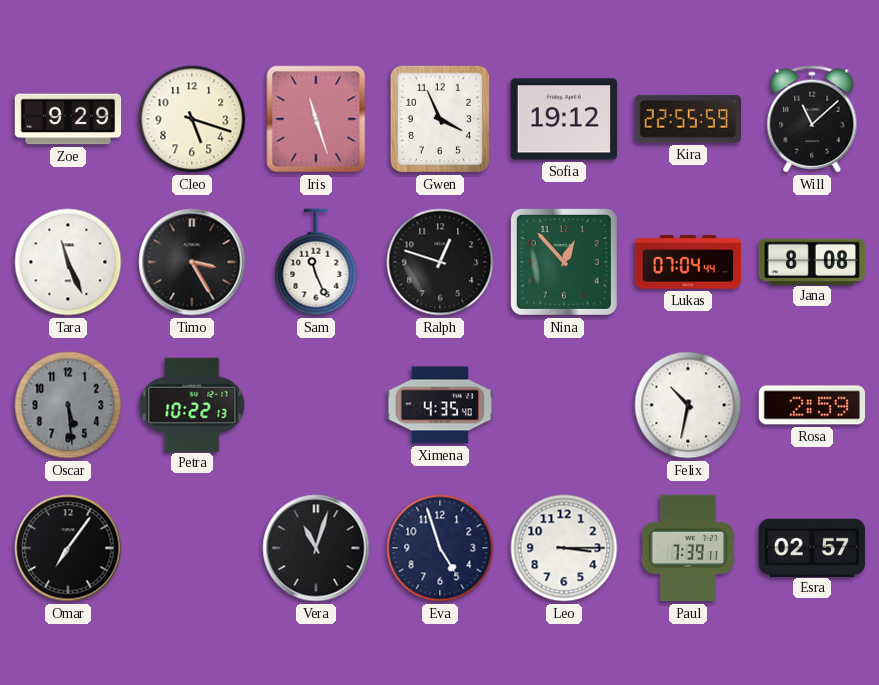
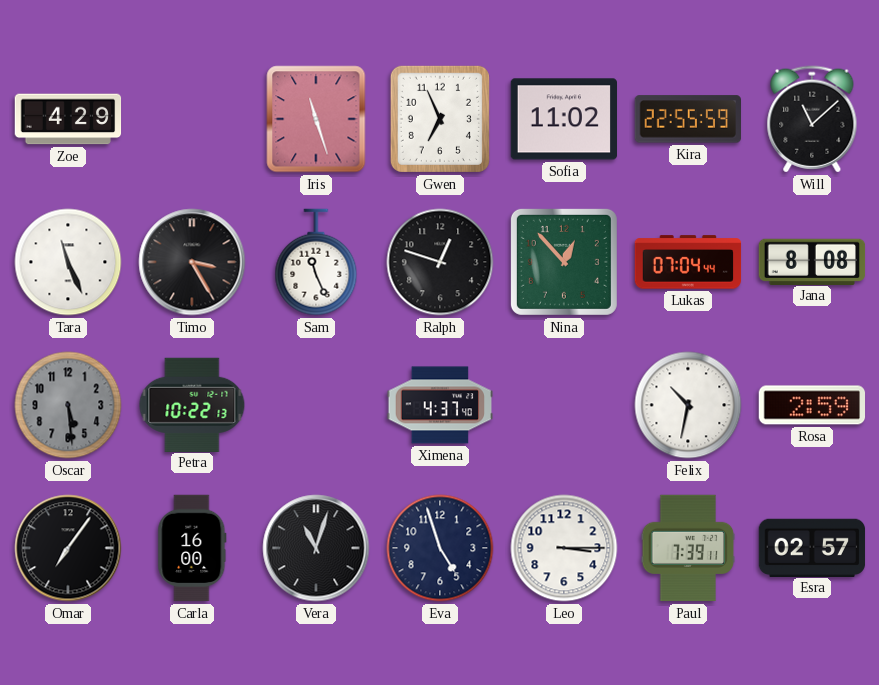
Zoe: 9:29 -> 4:29 (68, 119)
Cleo: 5:18 -> none (192, 119)
Gwen: 3:56 -> 6:56 (440, 119)
Sofia: 19:12 -> 11:02 (563, 119)
Ximena: 4:35 -> 4:37 (440, 405)
Carla: none -> 16:00 (192, 548)
